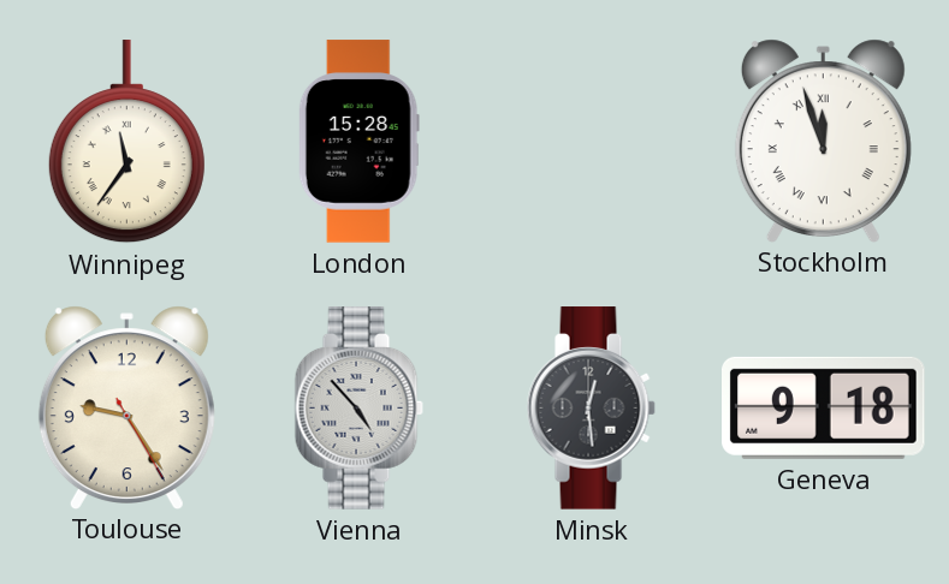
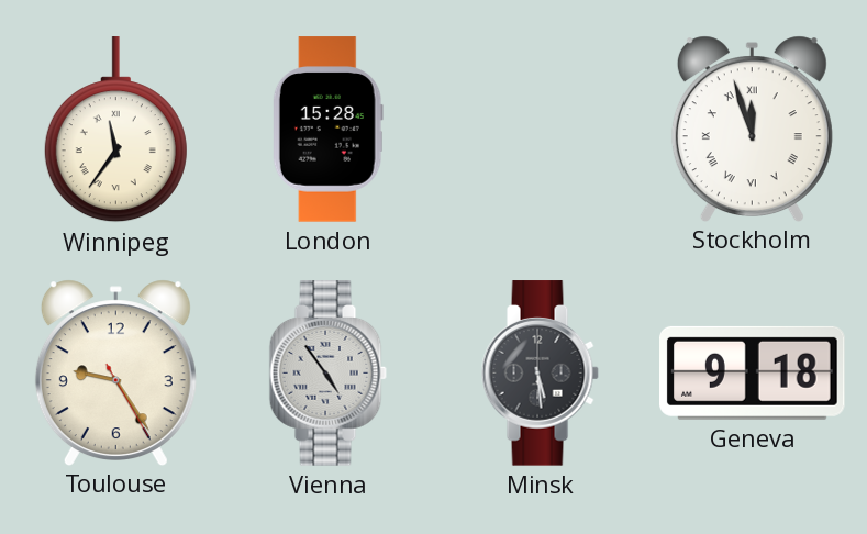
Vienna: 4:53 -> 4:54 (327, 374)
Minsk: 12:29 -> 5:29 (540, 374)
